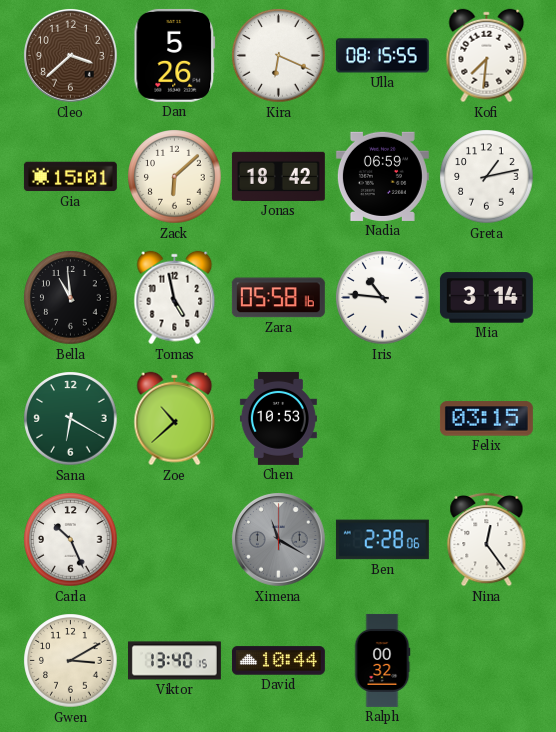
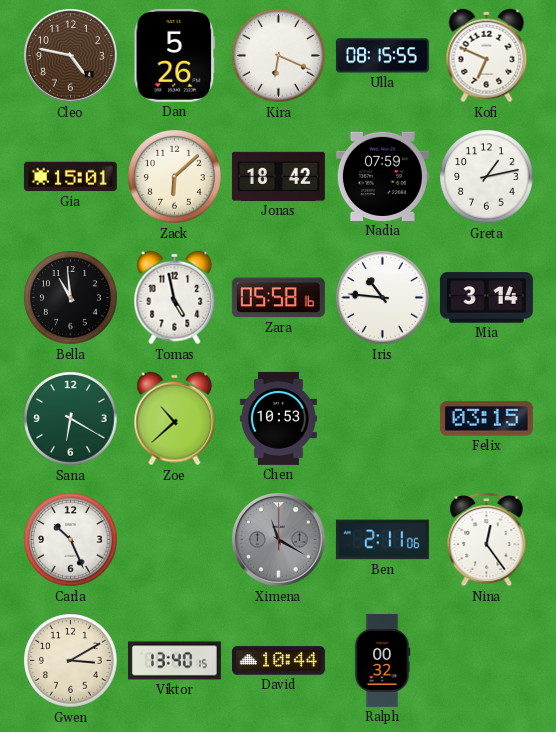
Cleo: 3:38 -> 4:47 (71, 56)
Kofi: 7:31 -> 6:49 (487, 56)
Nadia: 06:59 -> 07:59 (382, 176)
Ben: 2:28 -> 2:11 (382, 540)
